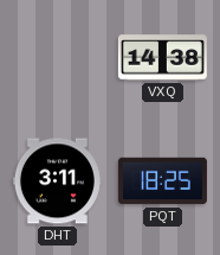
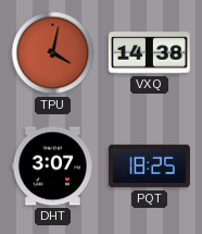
TPU: none -> 4:02 (53, 53)
DHT: 3:11 -> 3:07 (52, 167)
